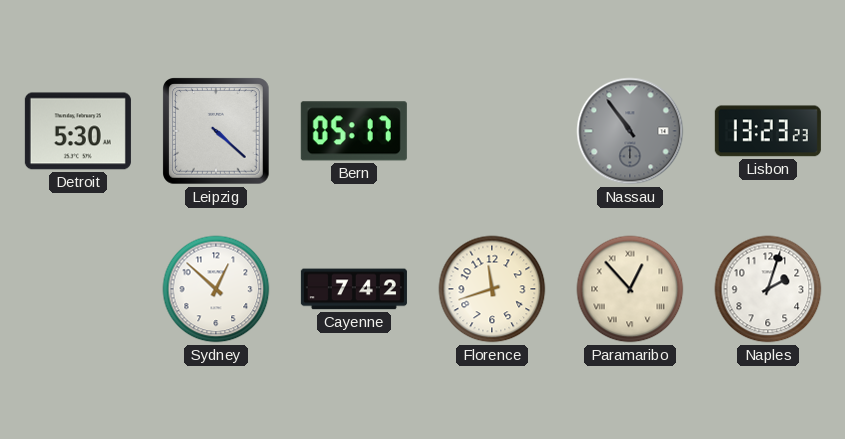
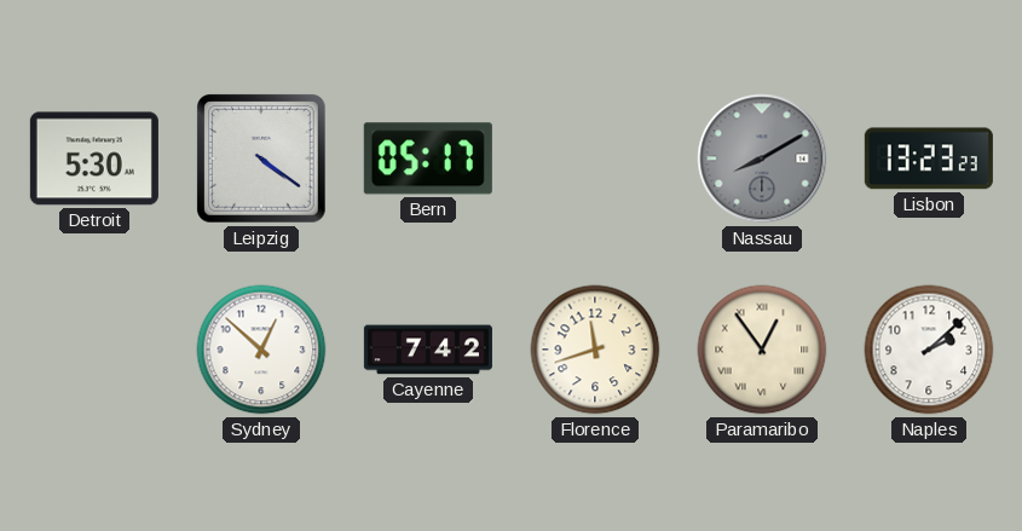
Leipzig: 4:22 -> 4:21 (262, 160)
Nassau: 10:54 -> 8:10 (762, 158)
Paramaribo: 12:53 -> 12:54 (762, 350)
Naples: 2:03 -> 2:08 (929, 350)
